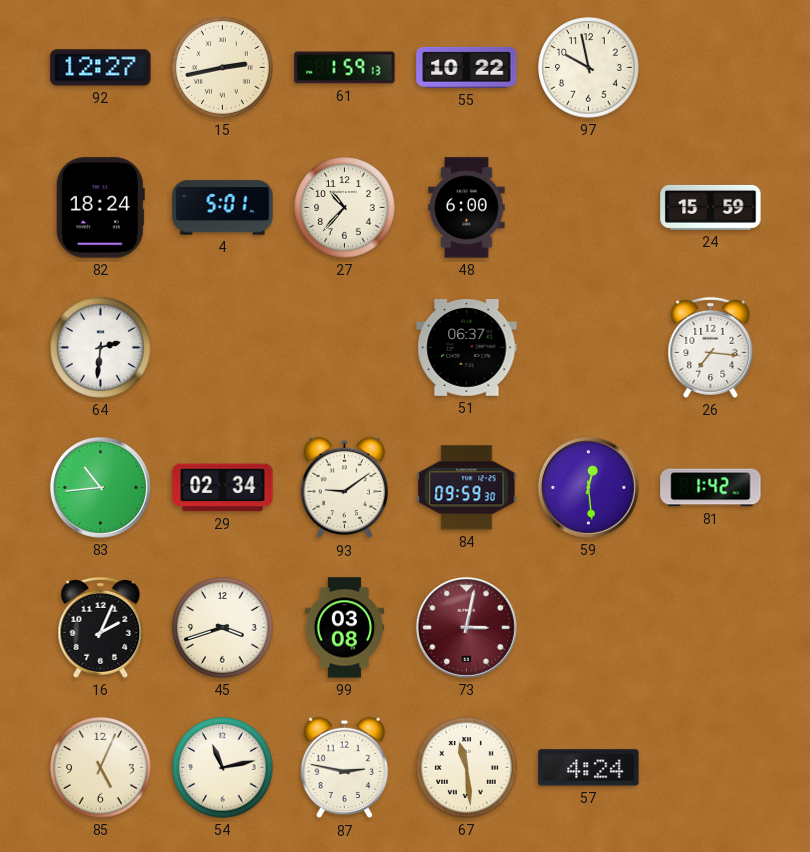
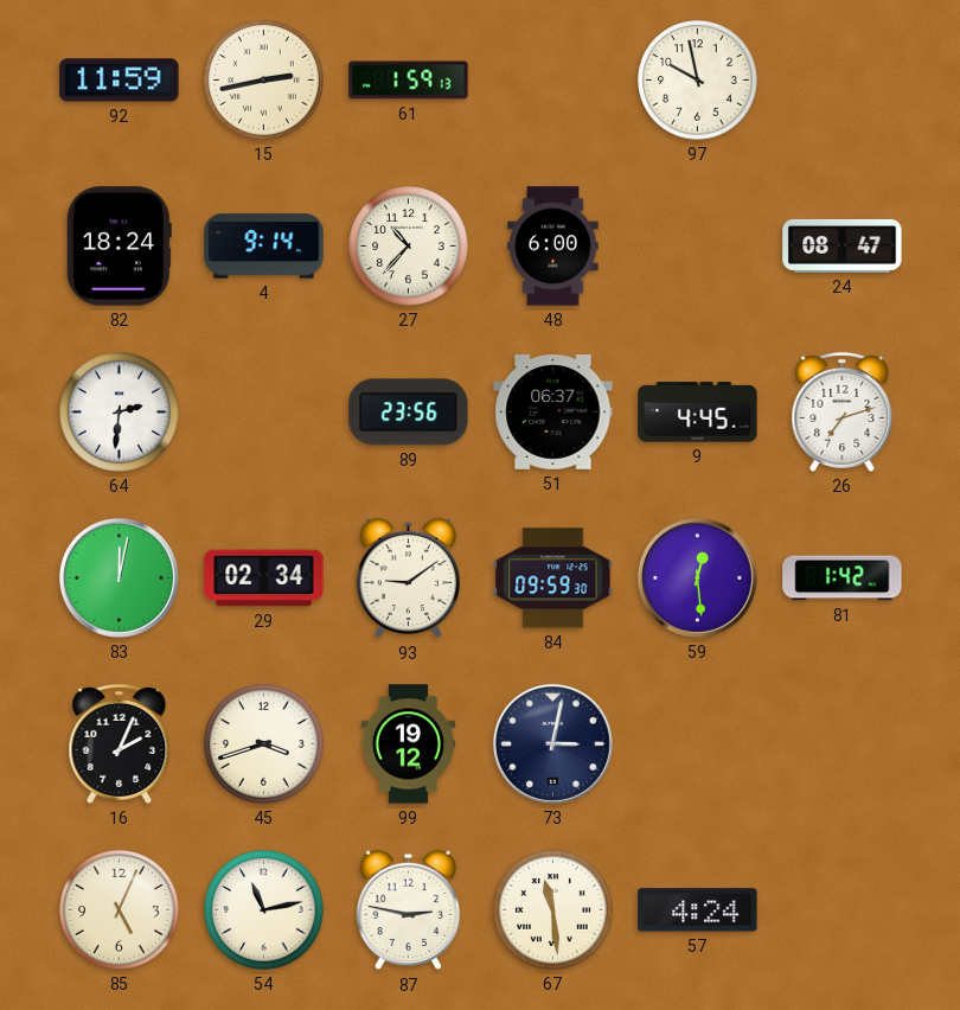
92: 12:27 -> 11:59 (120, 81)
55: 10:22 -> none (467, 67)
4: 5:01 -> 9:14 (264, 247)
24: 15:59 -> 08:47 (843, 245)
89: none -> 23:56 (409, 413)
9: none -> 4:45 (698, 413)
26: 7:16 -> 7:12 (843, 411)
83: 10:44 -> 12:02 (119, 577)
99: 03:08 -> 19:12 (409, 744)
73 dial: burgundy -> navy (552, 743)
